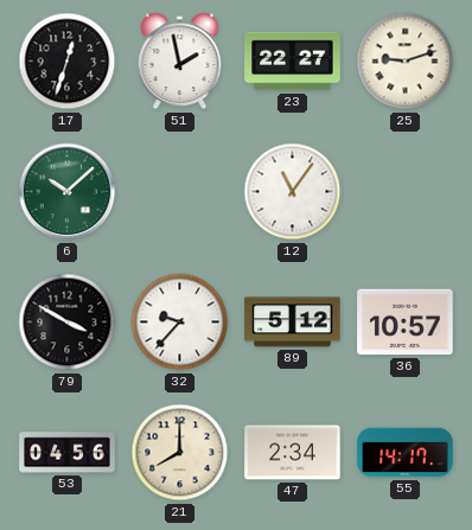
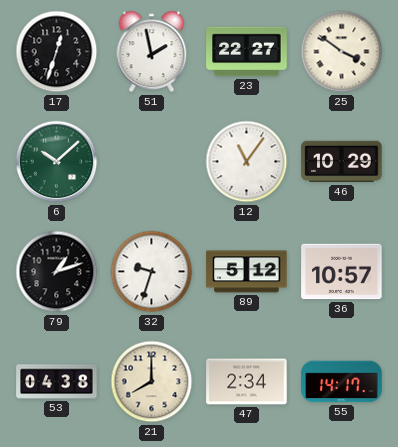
25: 9:12 -> 3:51 (342, 52)
46: none -> 10:29 (342, 162)
79: 3:50 -> 1:12 (57, 272)
32: 9:37 -> 9:33 (152, 272)
53: 04:56 -> 04:38 (57, 382)
